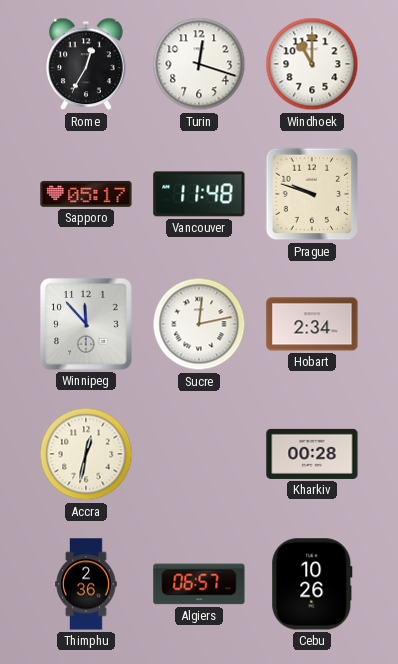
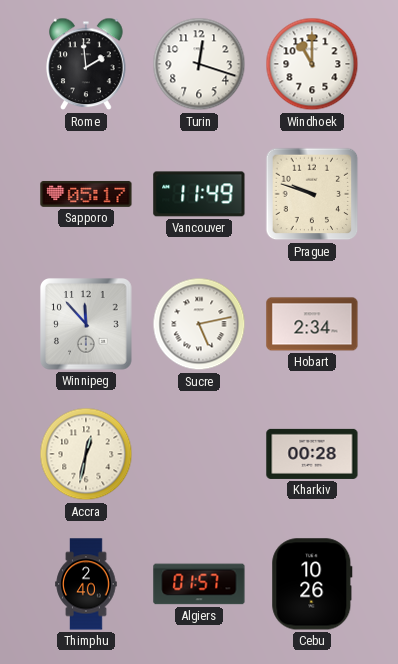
Rome: 12:35 -> 1:59 (86, 64)
Vancouver: 11:48 -> 11:49 (199, 194)
Sucre: 12:13 -> 5:13 (199, 324)
Thimphu: 2:36 -> 2:40 (86, 584)
Algiers: 06:57 -> 01:57 (199, 584)
